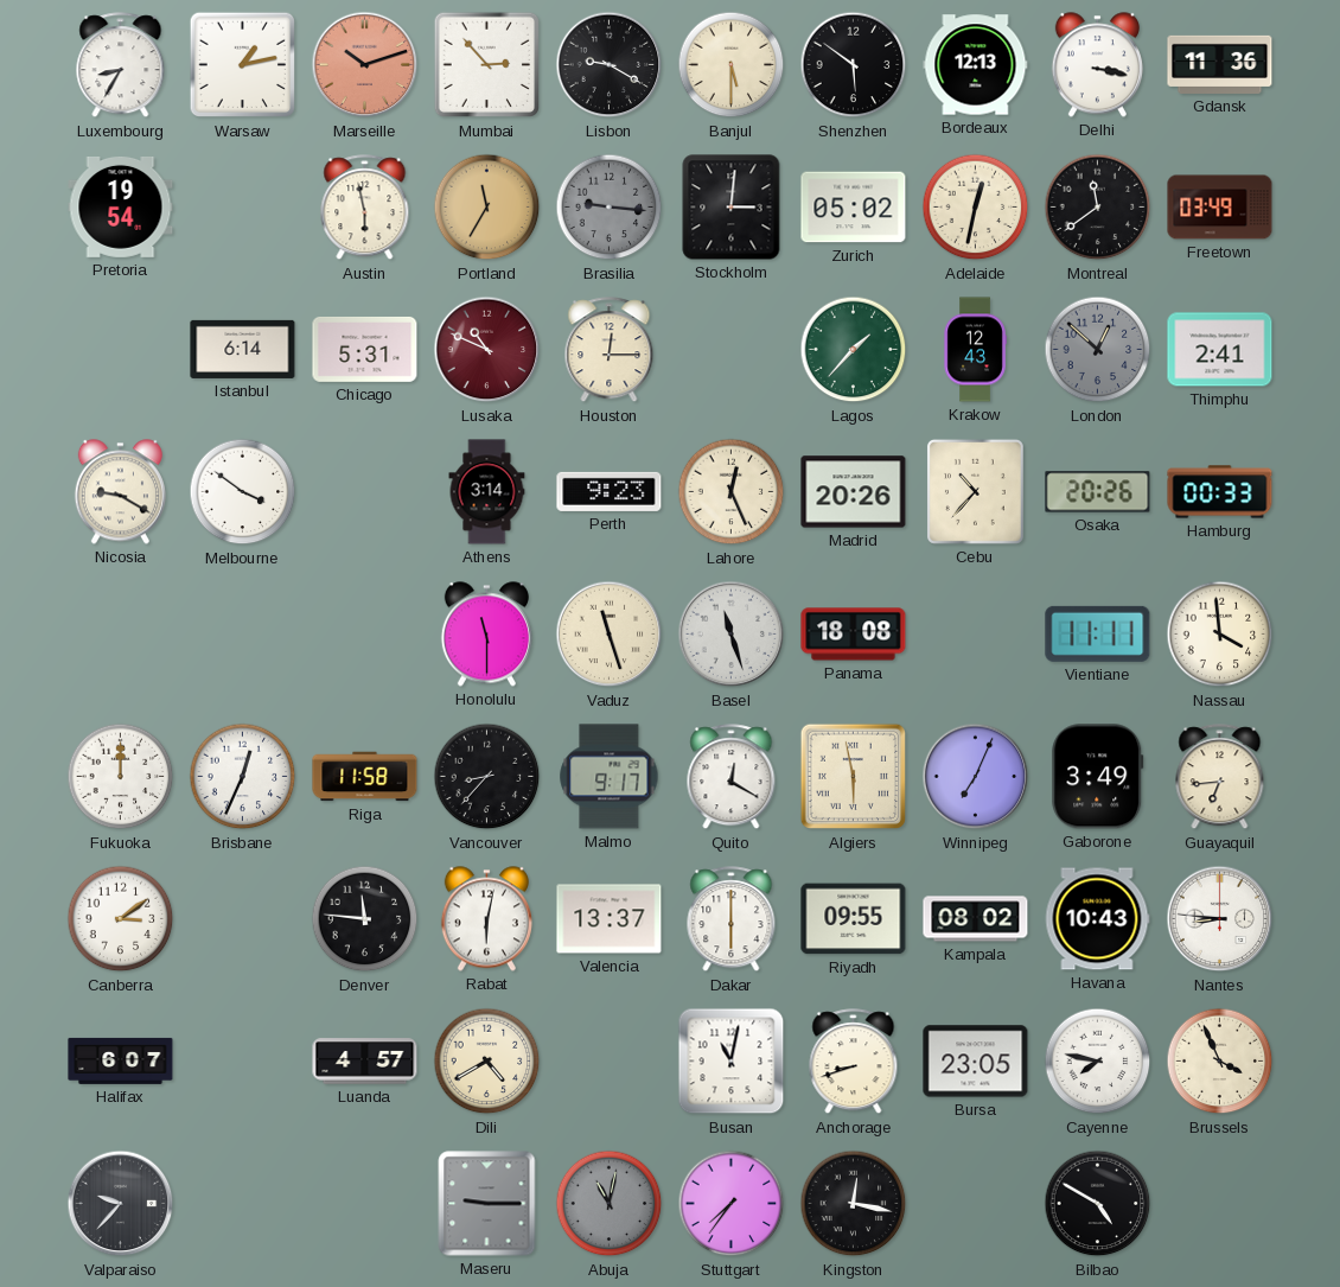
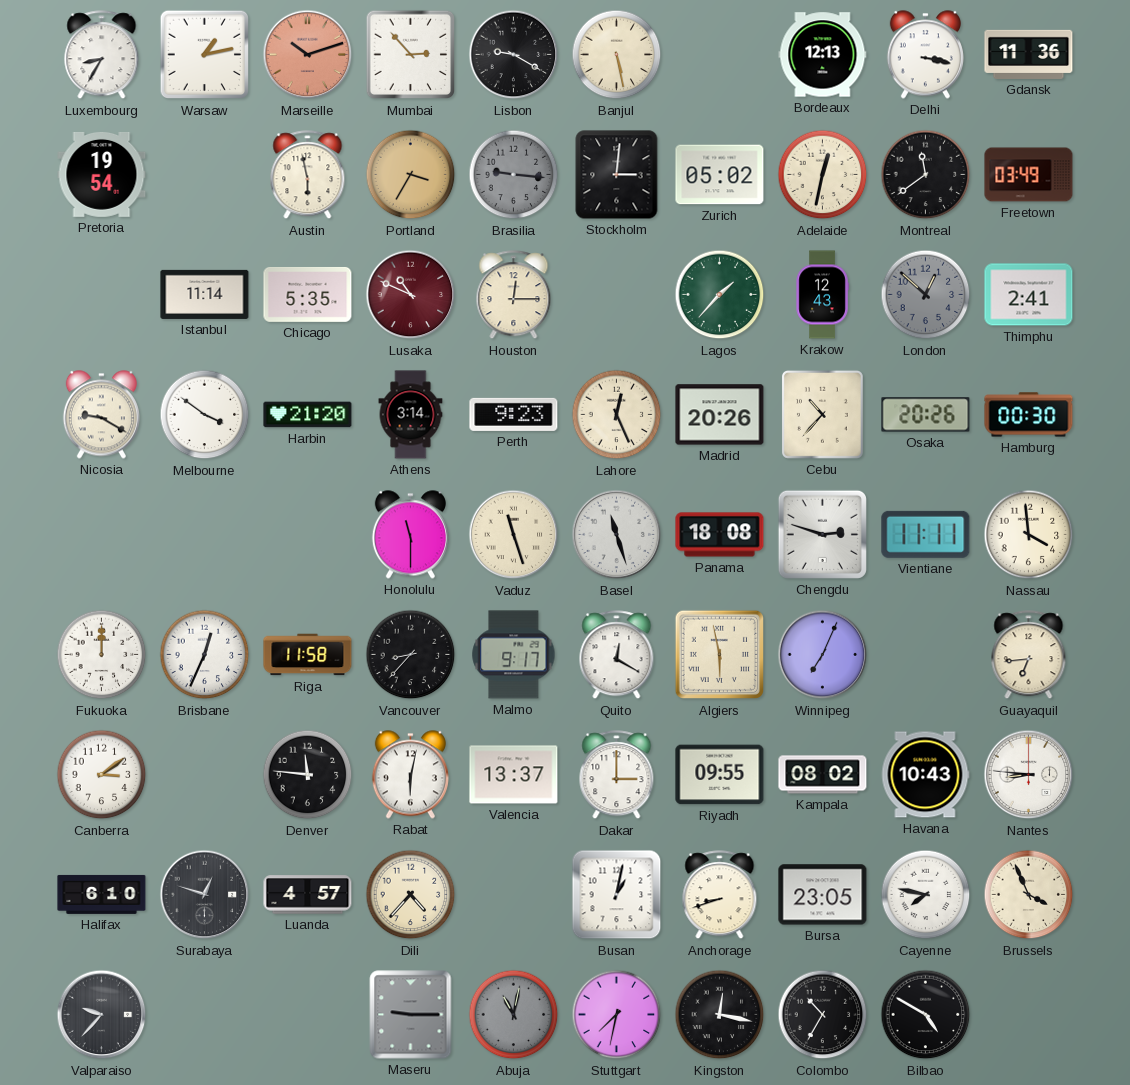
Banjul: 5:30 -> 5:28 (617, 55)
Shenzhen: 5:51 -> none (854, 65)
Portland: 11:35 -> 3:35 (411, 175)
Istanbul: 6:14 -> 11:14 (205, 294)
Chicago: 5:31 -> 5:35 (308, 294)
Harbin: none -> 21:20 (308, 415)
Hamburg: 00:33 -> 00:30 (1029, 415)
Chengdu: none -> 2:48 (822, 534)
Gaborone: 3:49 -> none (1098, 777)
Dakar: 6:00 -> 3:00 (617, 775)
Halifax: 6:07 -> 6:10 (102, 894)
Surabaya: none -> 12:48 (205, 895)
Dili: 4:40 -> 4:37 (411, 895)
Busan: 11:02 -> 1:02 (617, 895)
Stuttgart: 7:36 -> 7:32 (617, 1015)
Colombo: none -> 10:35 (823, 1015)
